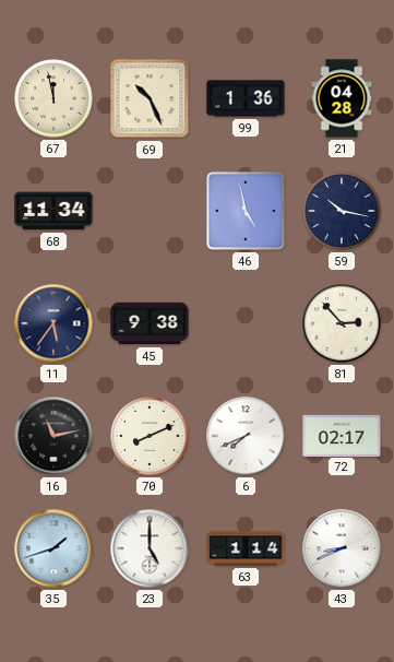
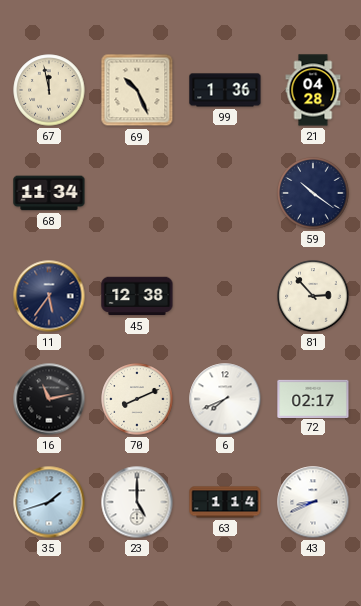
46: 4:58 -> none (246, 211)
59: 10:17 -> 10:21 (313, 193)
45: 9:38 -> 12:38 (137, 296)
